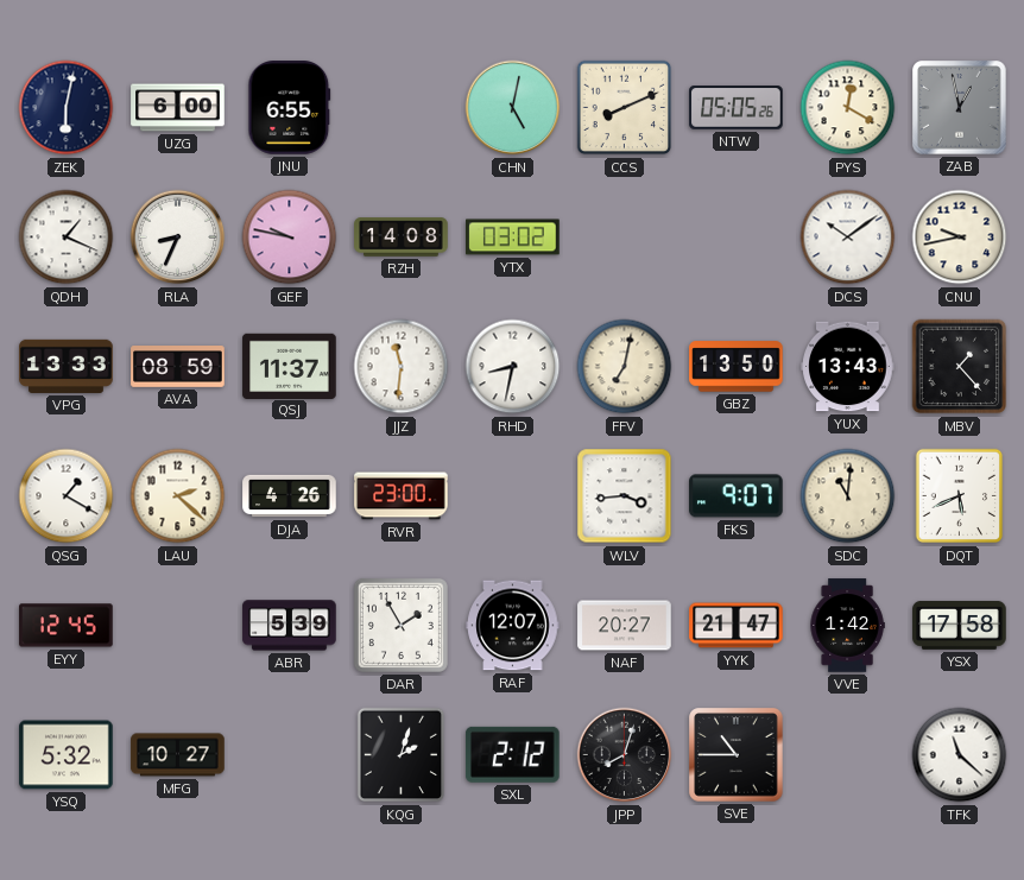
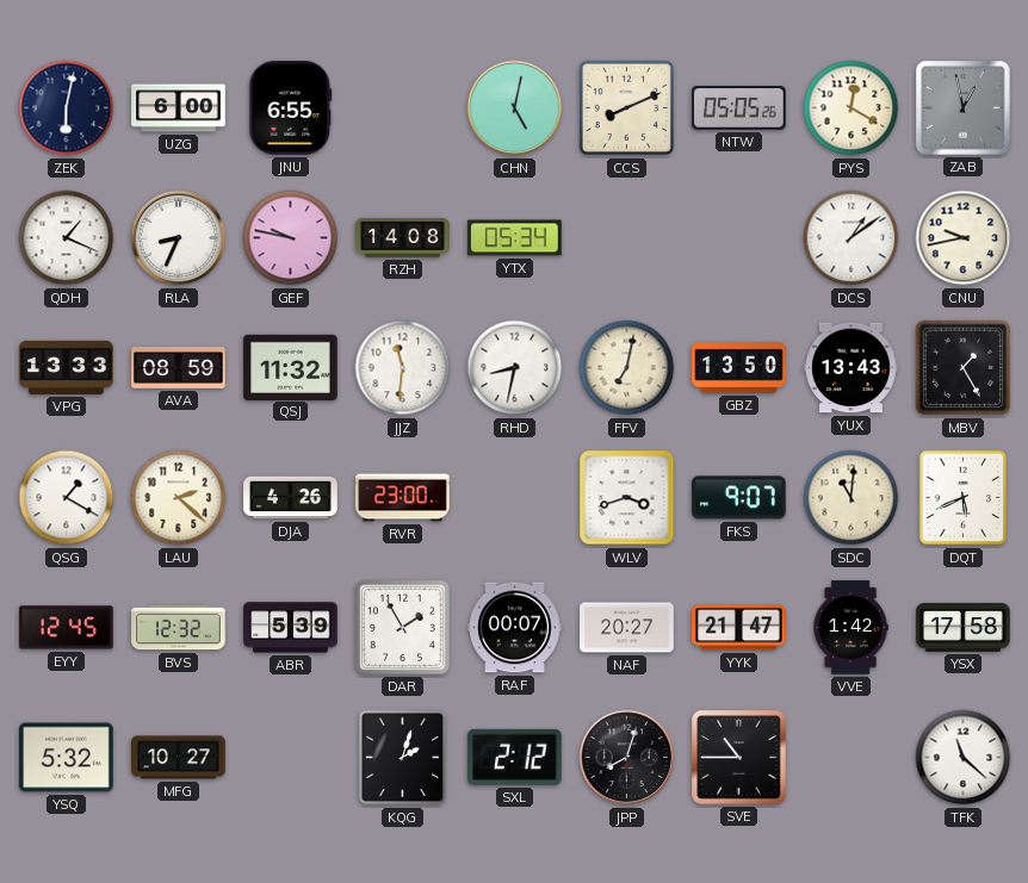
YTX: 03:02 -> 05:34 (515, 238)
DCS: 10:09 -> 1:09 (851, 238)
QSJ: 11:37 -> 11:32 (291, 367)
MBV: 1:23 -> 1:25 (964, 368)
WLV: 3:44 -> 3:42 (627, 498)
BVS: none -> 12:32 (179, 628)
RAF: 12:07 -> 00:07 (515, 628)
